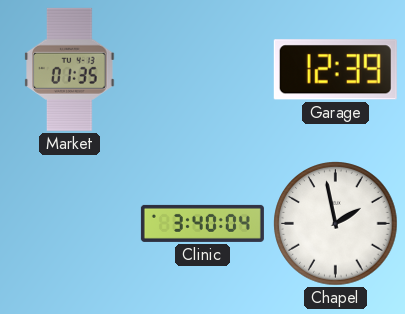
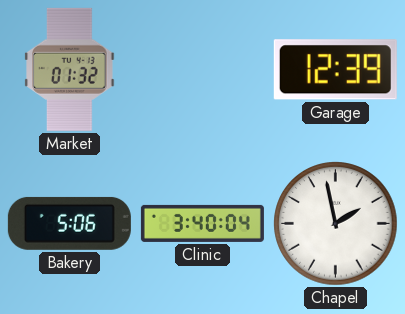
Market: 01:35 -> 01:32 (70, 69)
Bakery: none -> 5:06 (69, 223)
